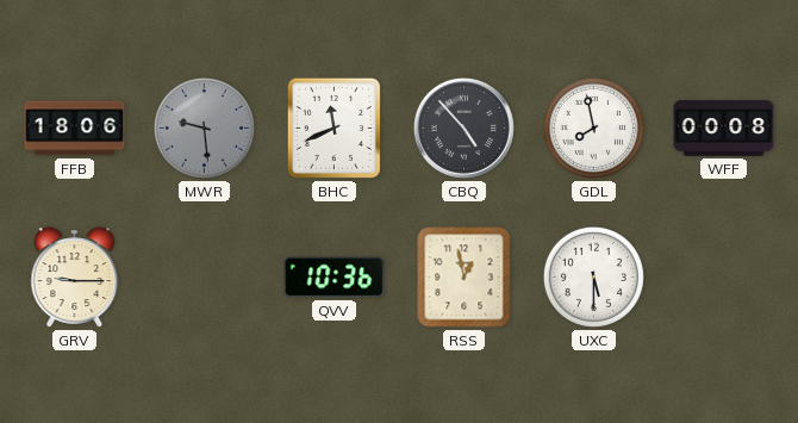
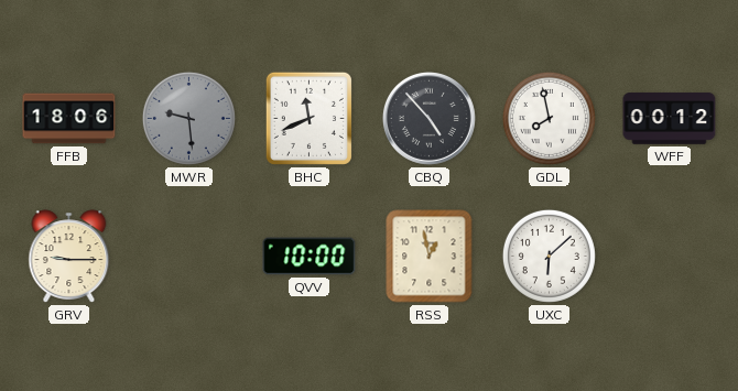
WFF: 00:08 -> 00:12 (670, 119)
QVV: 10:36 -> 10:00 (310, 257)
UXC: 5:30 -> 6:08 (549, 256)
